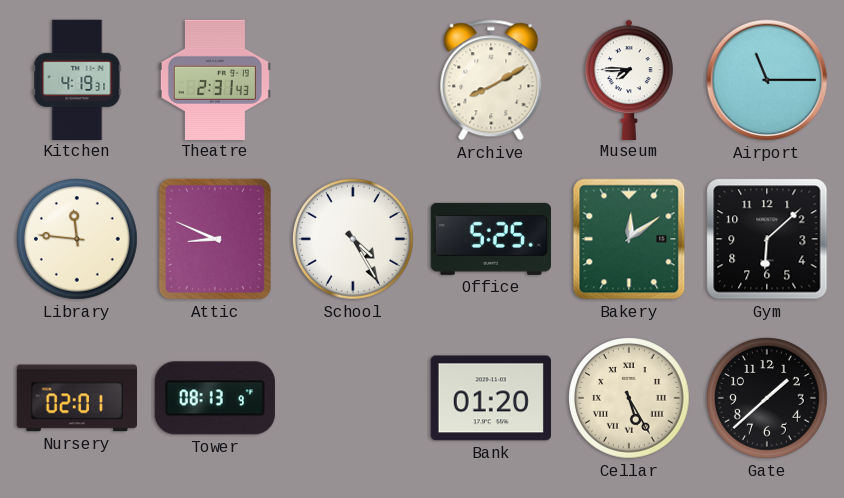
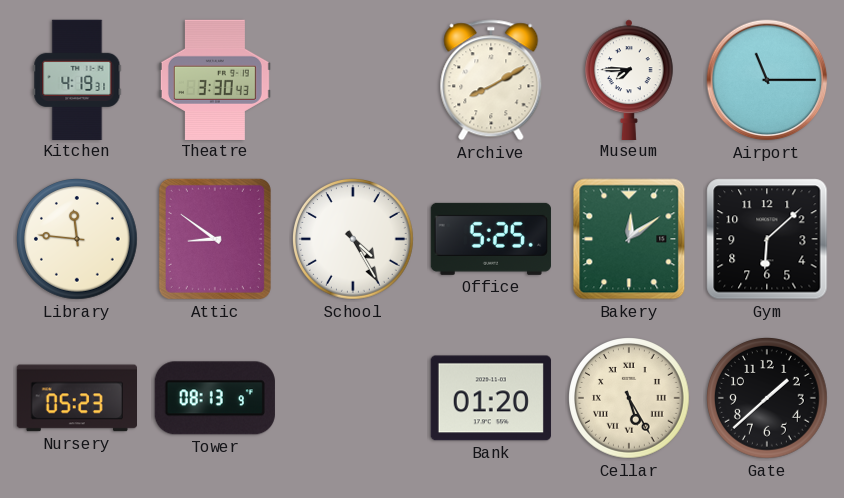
Theatre: 2:31 -> 3:30 (215, 79)
Attic: 8:49 -> 8:51 (215, 239)
Nursery: 02:01 -> 05:23 (76, 398)
